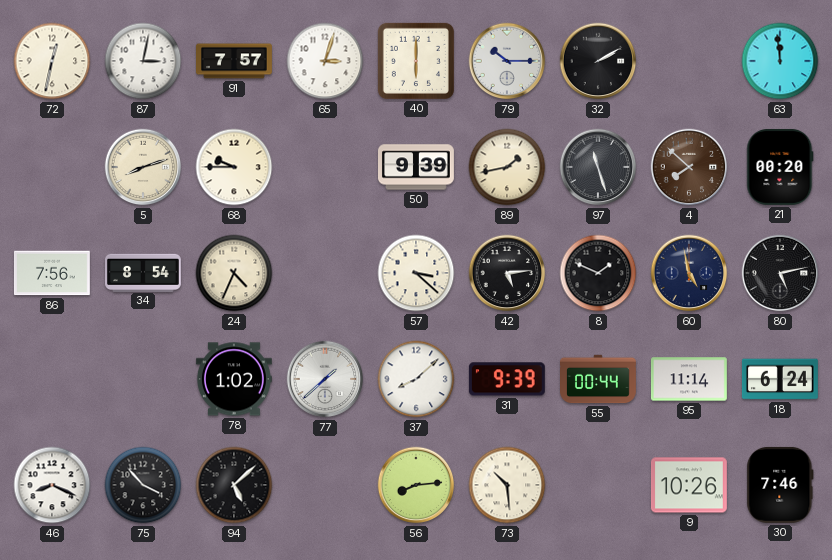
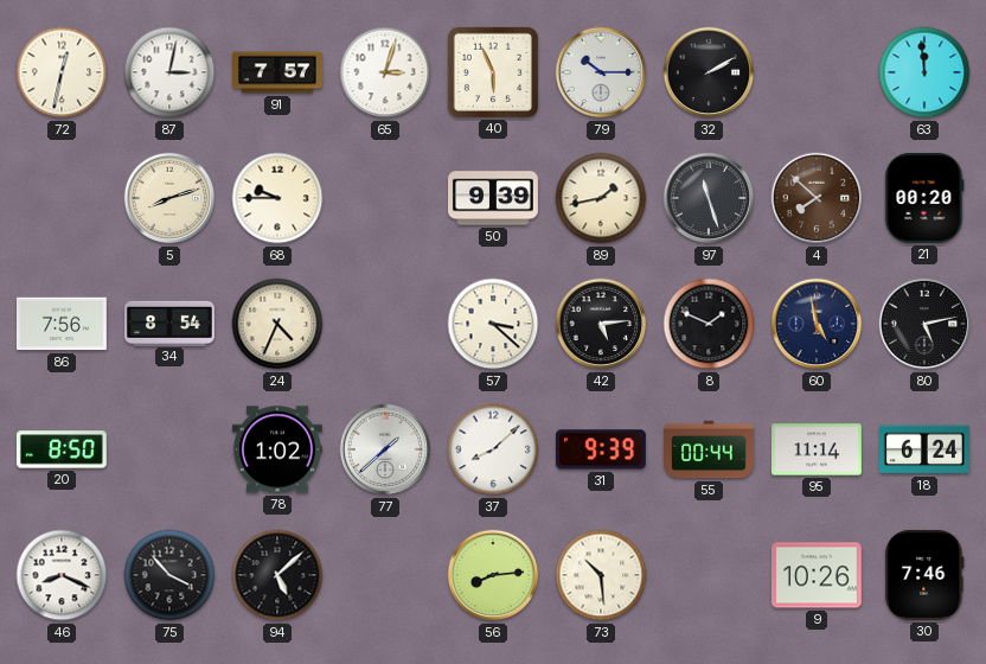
40: 6:00 -> 5:56 (493, 72)
20: none -> 8:50 (62, 449)
